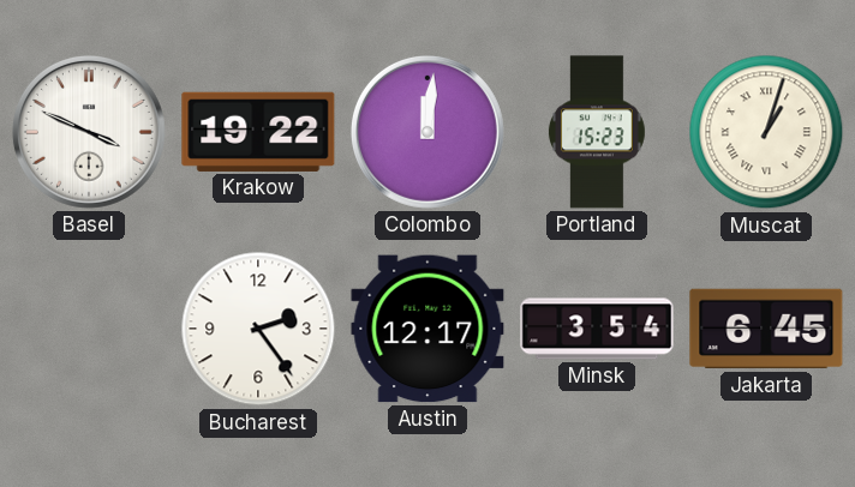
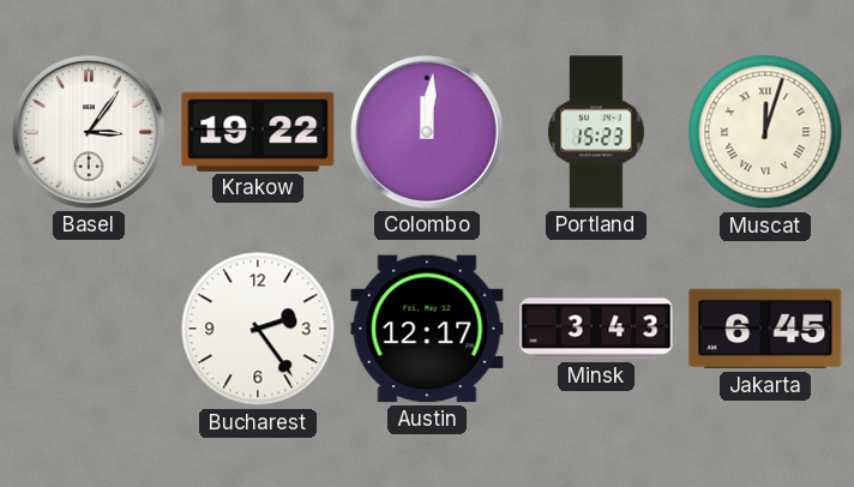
Basel: 3:49 -> 3:06 (89, 132)
Muscat: 1:03 -> 12:03 (765, 132)
Minsk: 3:54 -> 3:43 (596, 329)
